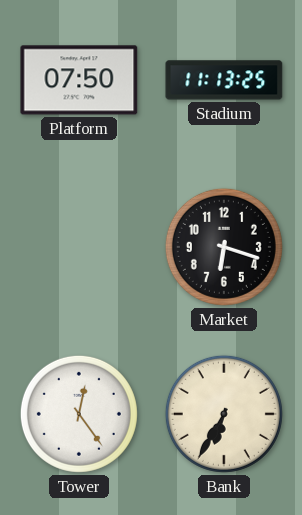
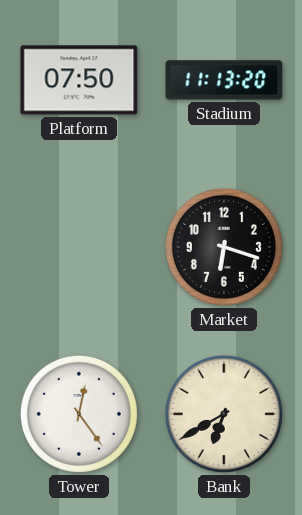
Stadium: 11:13:25 -> 11:13:20 (224, 80)
Bank: 6:35 -> 6:40 (224, 414)
